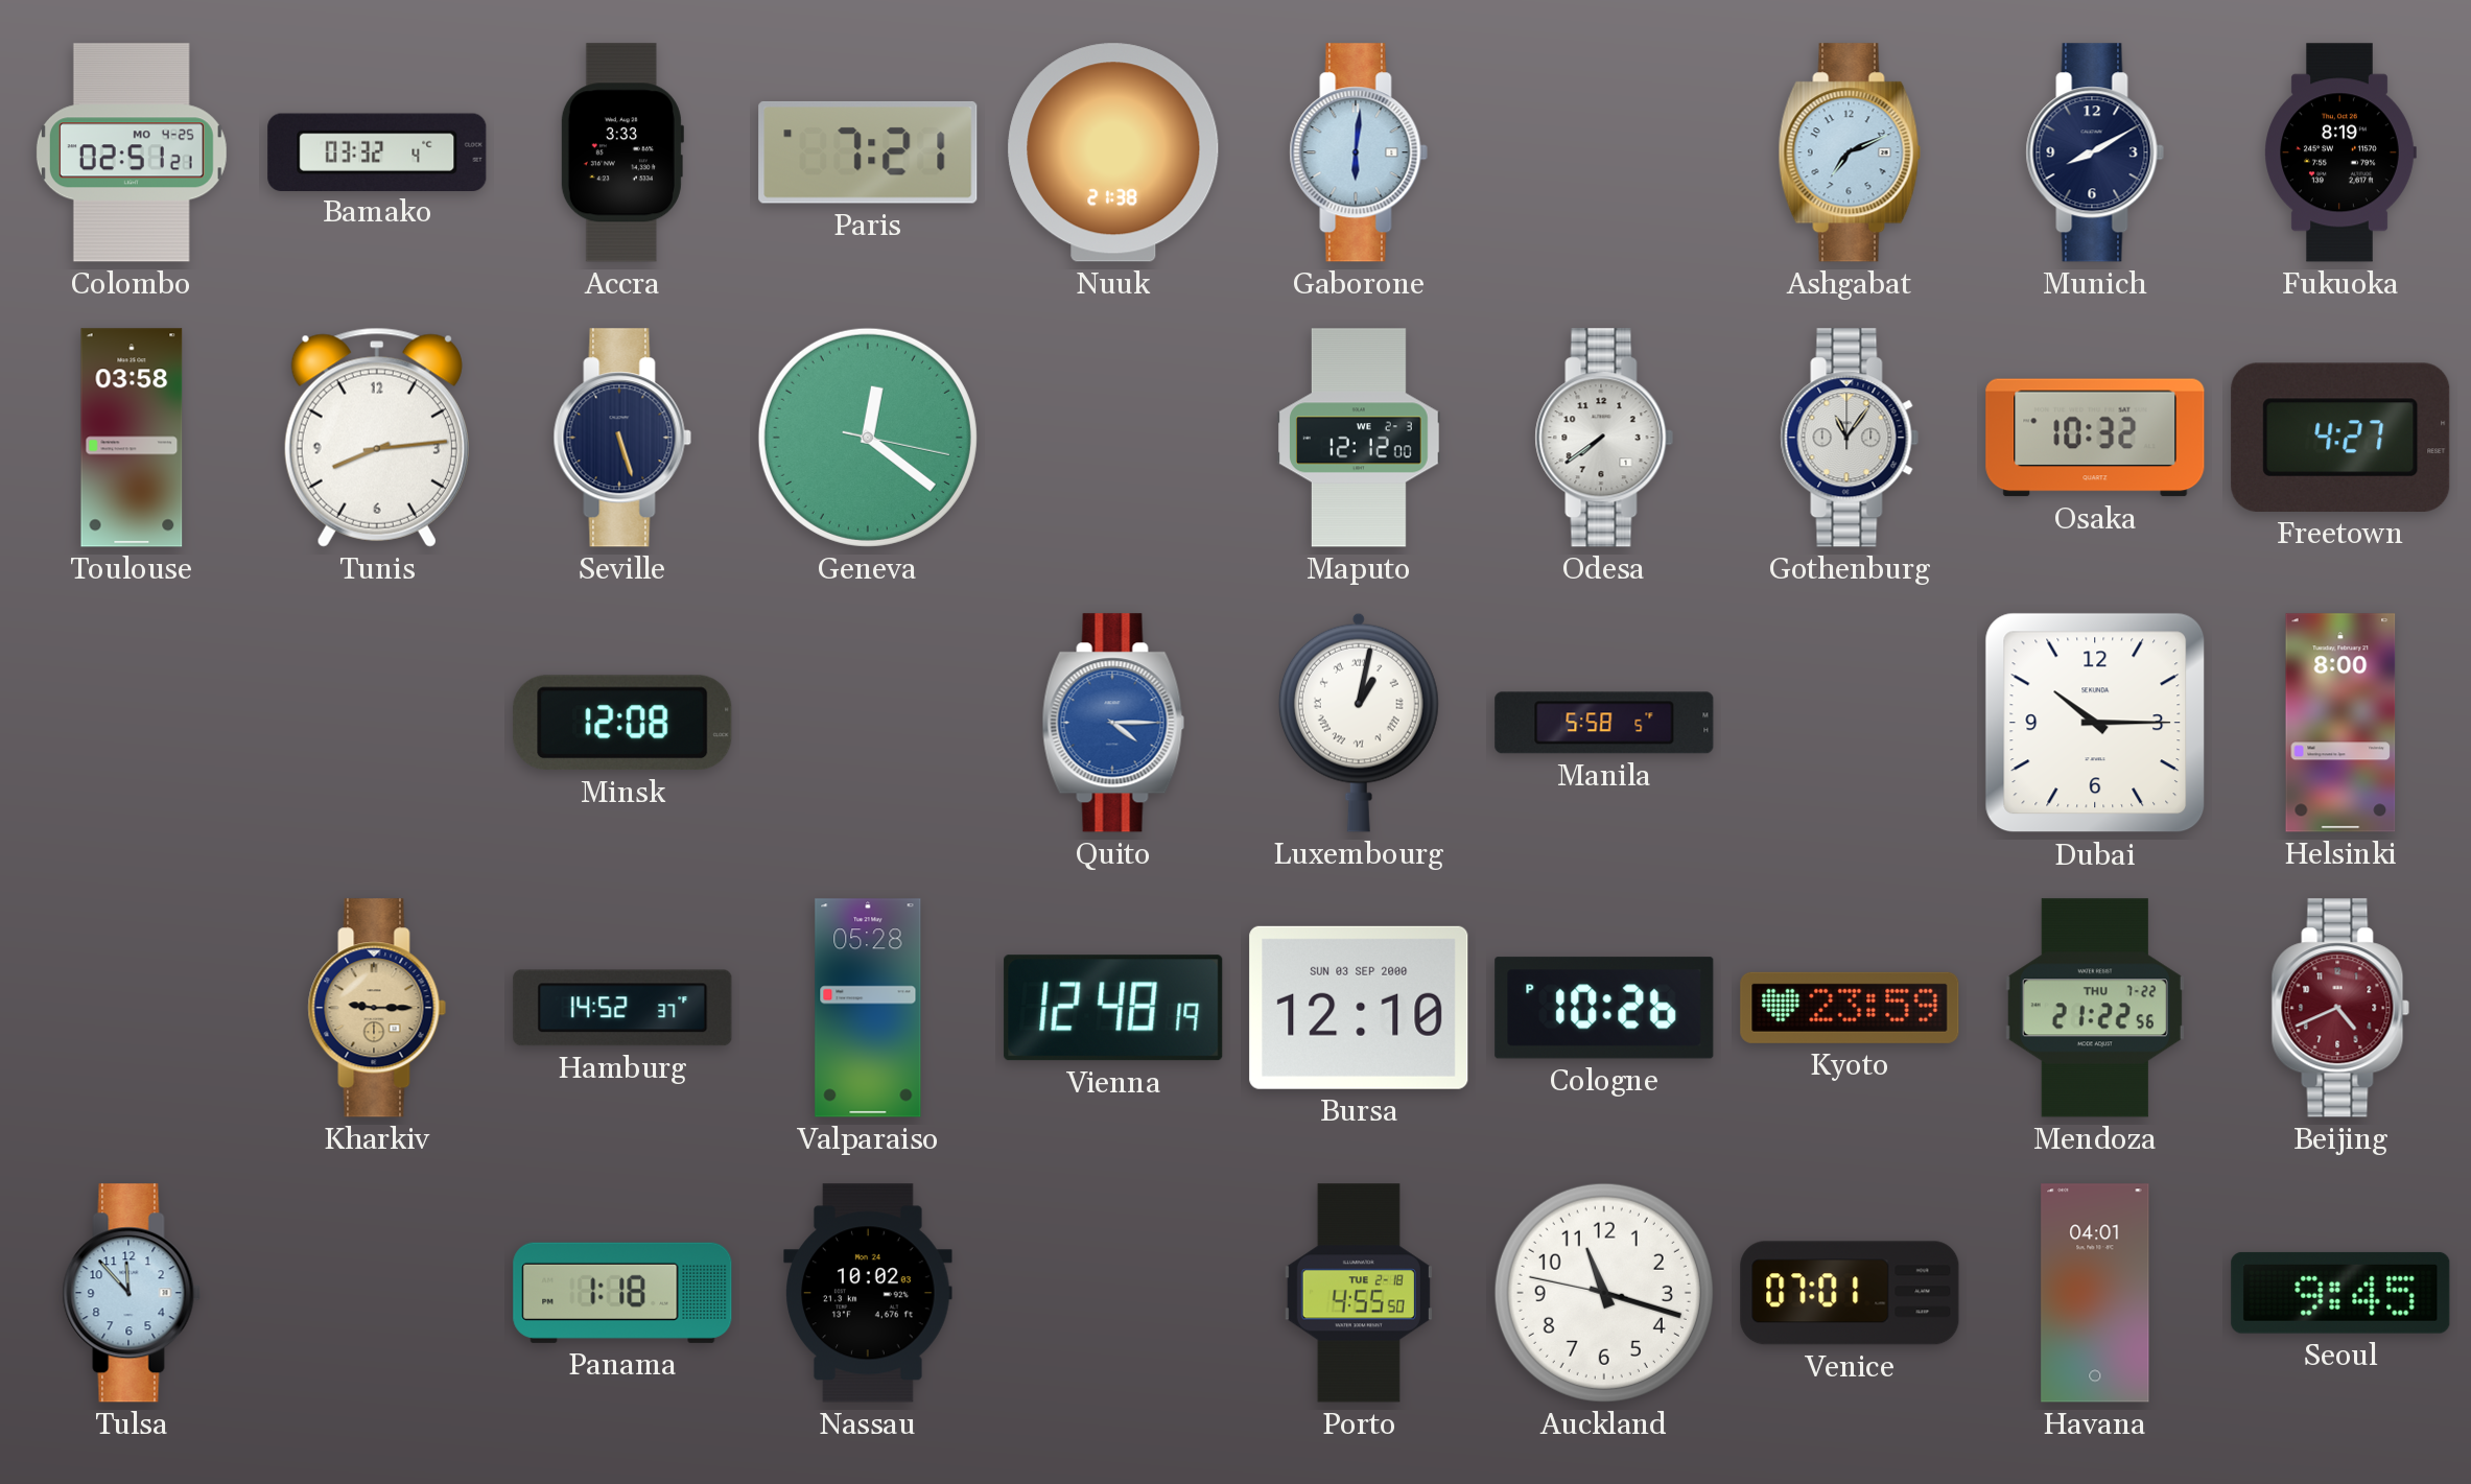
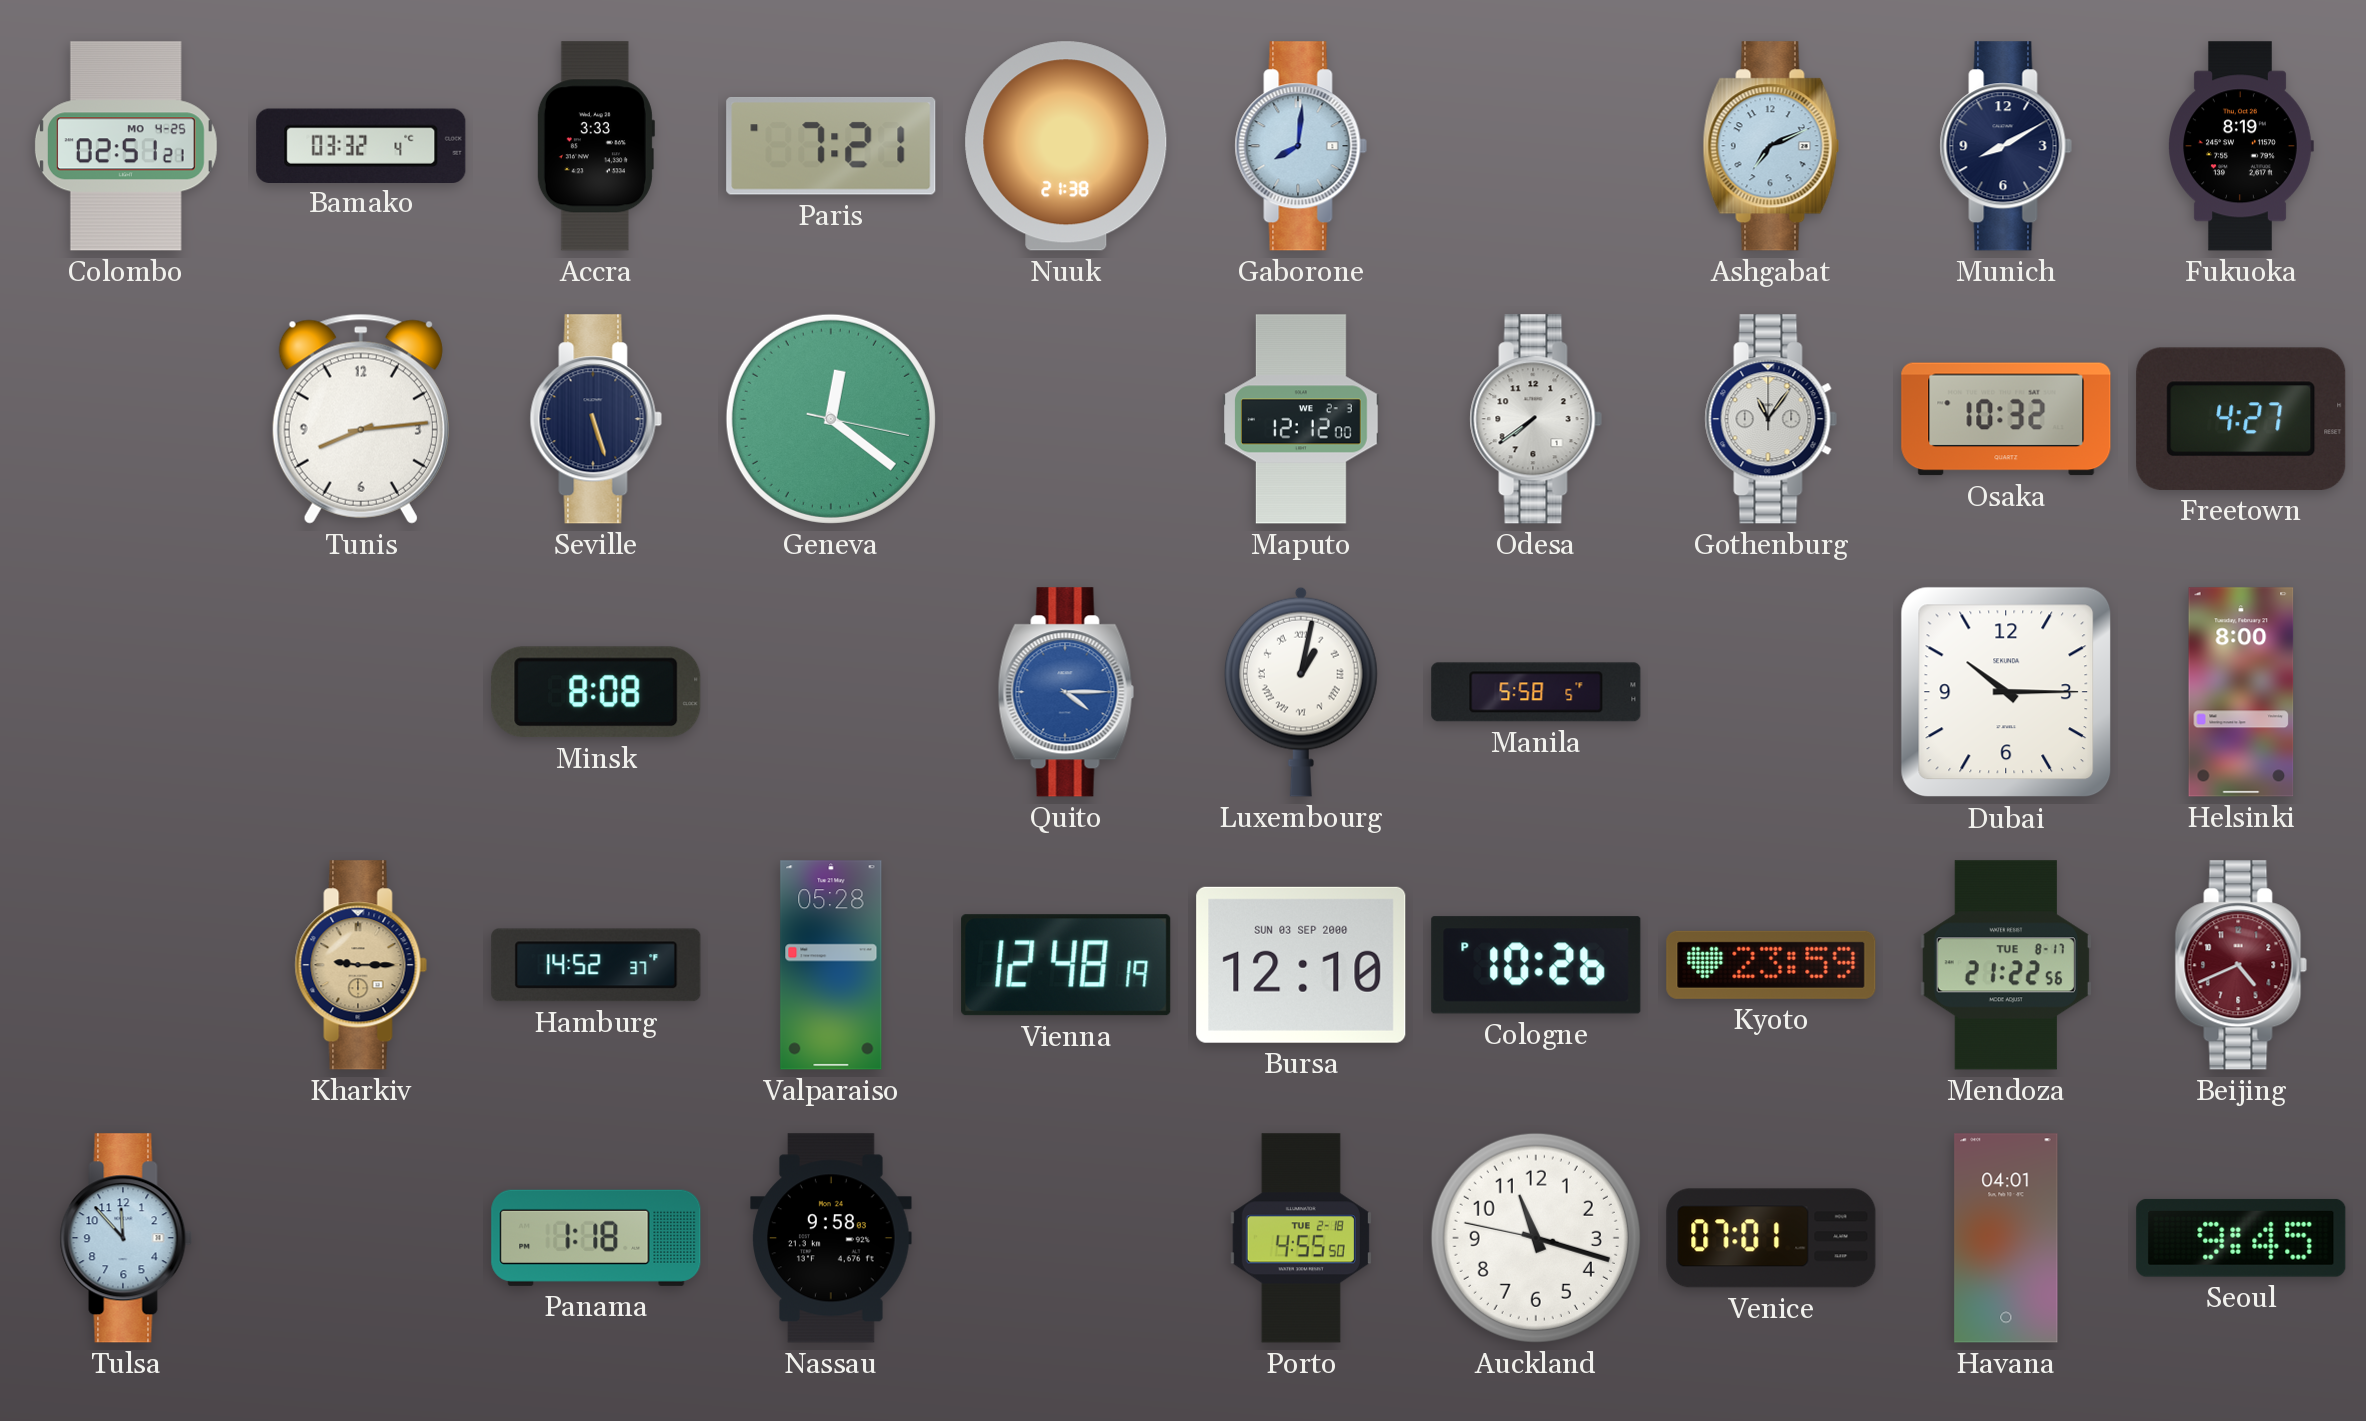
Gaborone: 6:01 -> 8:01 (1301, 146)
Toulouse: 03:58 -> none (132, 438)
Minsk: 12:08 -> 8:08 (596, 692)
Mendoza date: THU 7-22 -> TUE 8-17 (2006, 965)
Nassau: 10:02 -> 9:58 (831, 1238)
